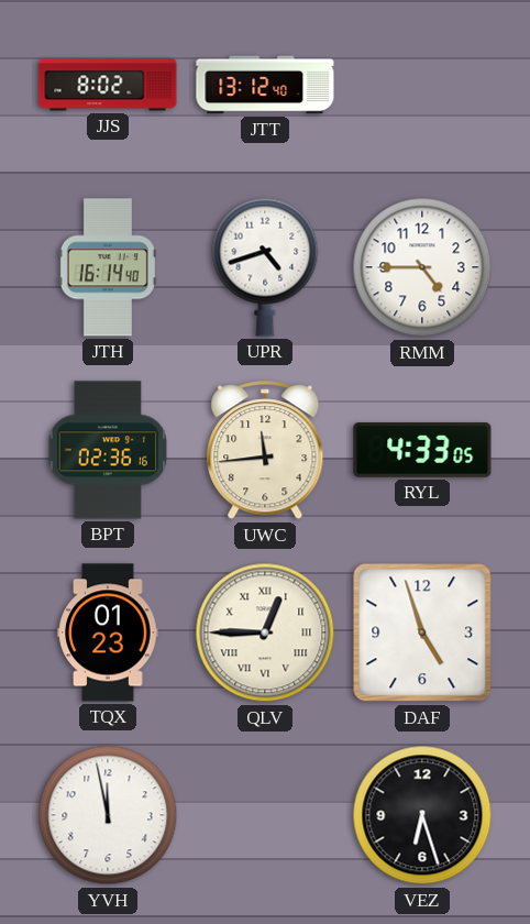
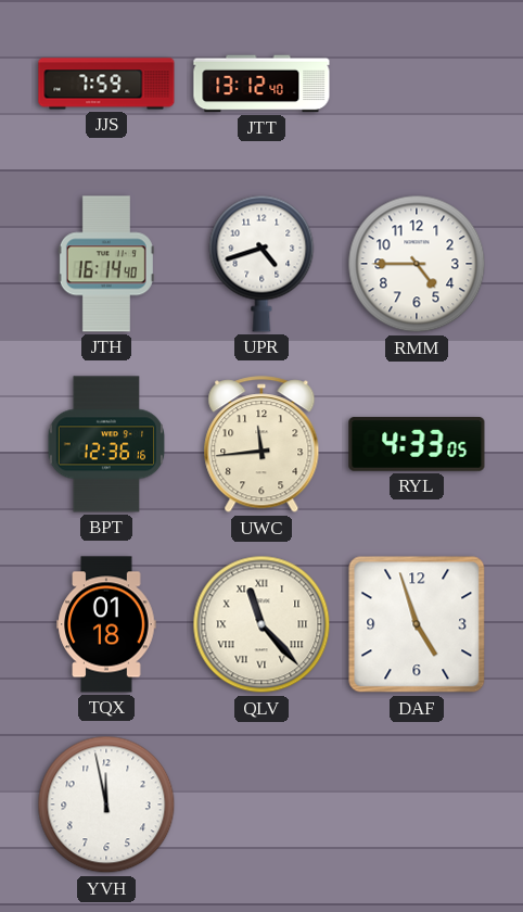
JJS: 8:02 -> 7:59 (106, 84)
BPT: 02:36 -> 12:36 (106, 444)
TQX: 01:23 -> 01:18 (106, 624)
QLV: 12:45 -> 11:23 (261, 624)
VEZ: 6:27 -> none (422, 815)
